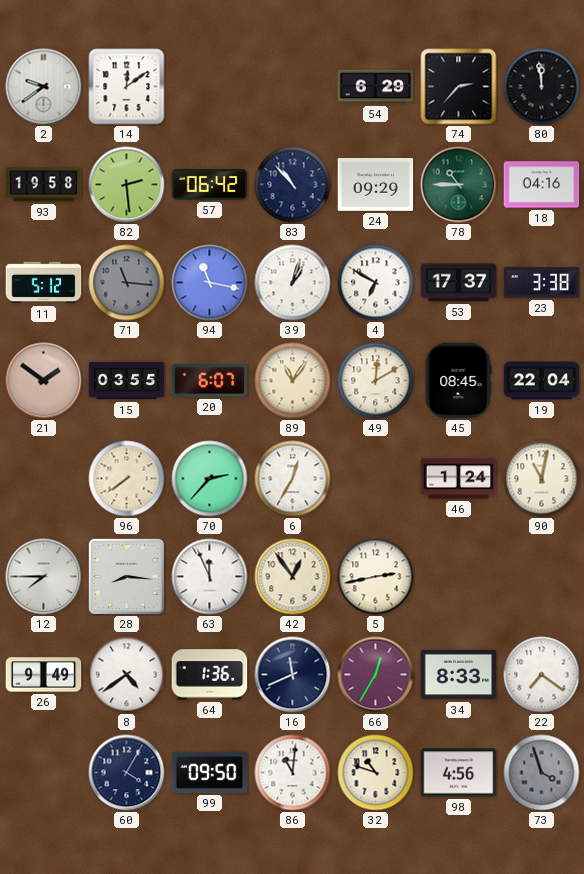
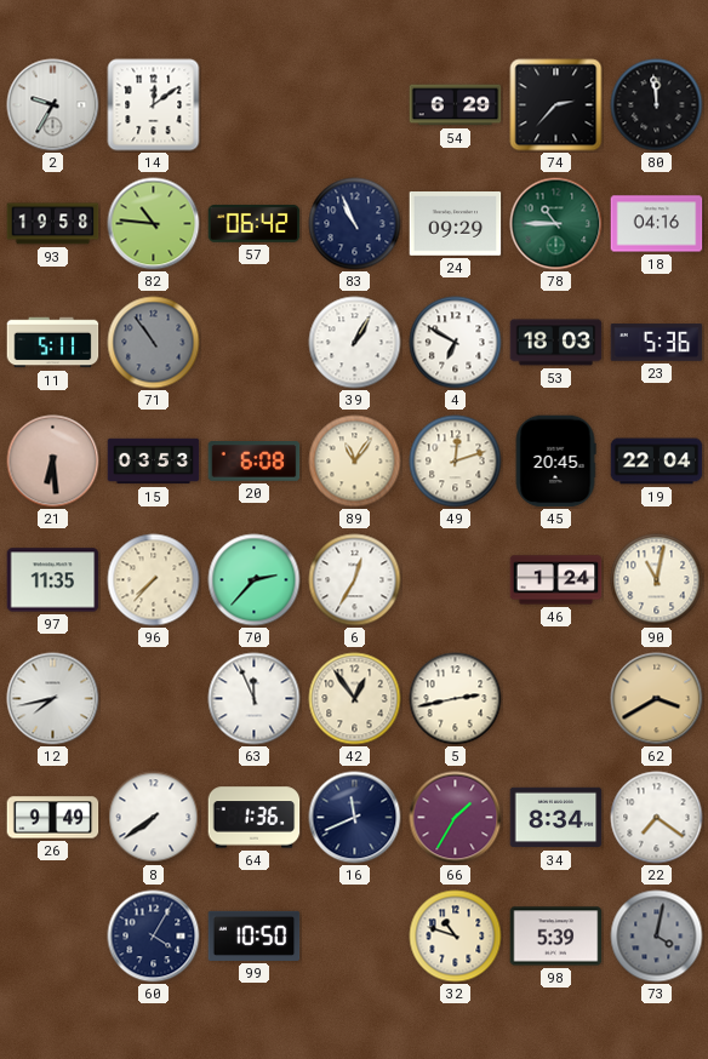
2: 9:39 -> 9:35 (53, 105)
82: 2:29 -> 10:46 (154, 224)
83: 10:53 -> 10:56 (355, 224)
11: 5:12 -> 5:11 (53, 343)
71: 11:16 -> 10:54 (154, 343)
94: 11:17 -> none (210, 283)
39: 1:03 -> 1:05 (355, 343)
53: 17:37 -> 18:03 (556, 343)
23: 3:38 -> 5:36 (657, 343)
21: 1:51 -> 6:29 (53, 462)
15: 03:55 -> 03:53 (154, 462)
20: 6:07 -> 6:08 (255, 462)
49: 12:10 -> 12:12 (456, 462)
45: 08:45 -> 20:45 (555, 462)
97: none -> 11:35 (53, 580)
96: 7:39 -> 7:37 (154, 580)
12: 7:45 -> 7:43 (53, 699)
28: 8:16 -> none (126, 576)
62: none -> 3:40 (657, 699)
8: 4:39 -> 7:39 (154, 818)
66: 12:35 -> 1:35 (456, 818)
34: 8:33 -> 8:34 (556, 818)
99: 09:50 -> 10:50 (255, 935)
86: 11:01 -> none (293, 773)
98: 4:56 -> 5:39 (556, 937)
73: 3:57 -> 4:02 (657, 937)
